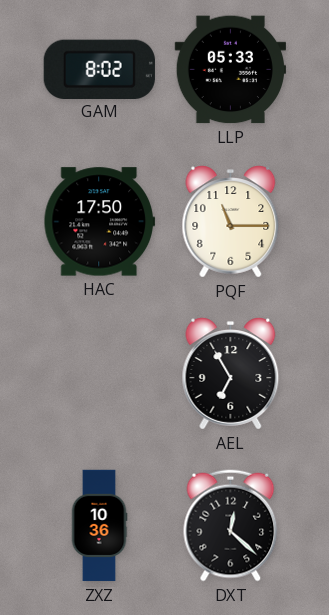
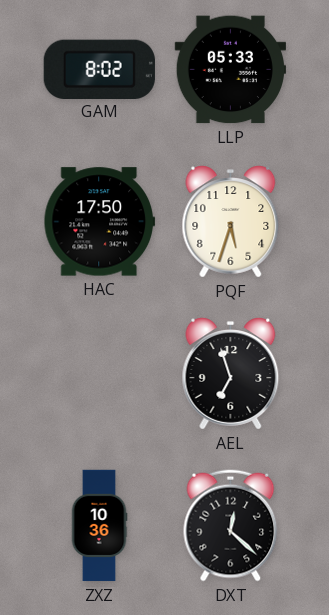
PQF: 11:15 -> 5:33 (231, 222)
AEL: 6:55 -> 6:57 (231, 374)
